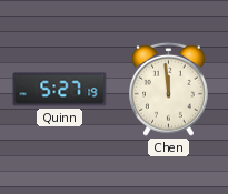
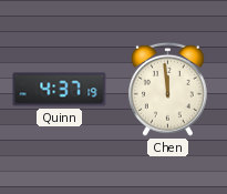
Quinn: 5:27 -> 4:37 (60, 90)
